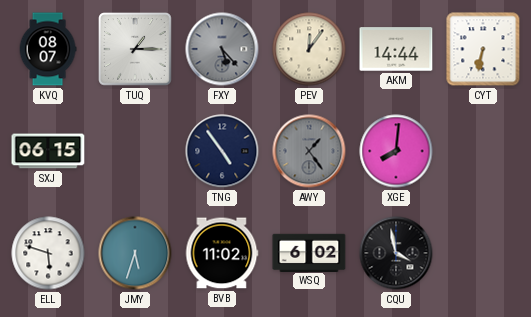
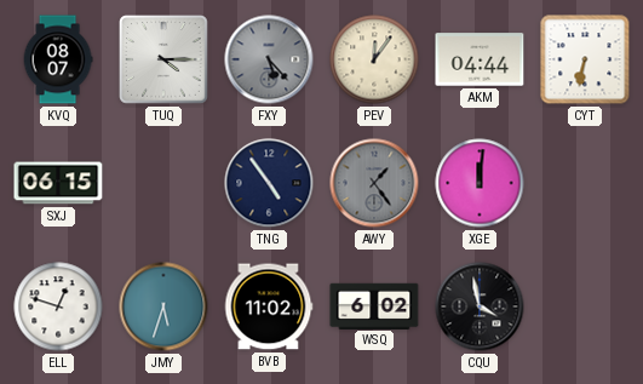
TUQ: 1:15 -> 4:15 (163, 59)
AKM: 14:44 -> 04:44 (480, 59)
XGE: 8:01 -> 12:01 (480, 183)
ELL: 5:48 -> 12:48 (58, 306)
